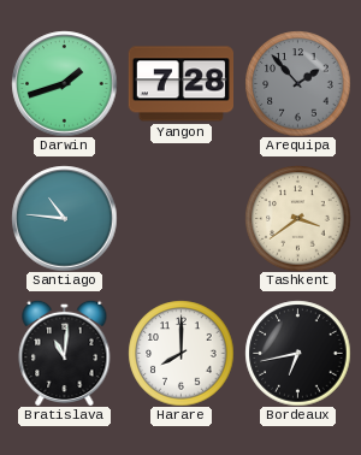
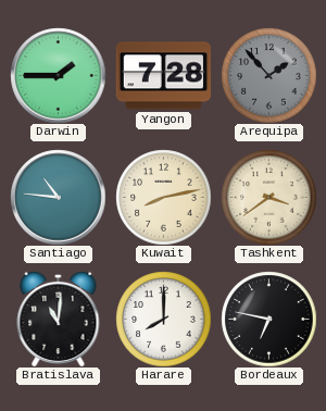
Darwin: 1:42 -> 1:45 (58, 75)
Kuwait: none -> 8:13 (163, 197)
Bordeaux: 6:43 -> 6:47 (268, 319)
